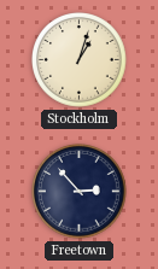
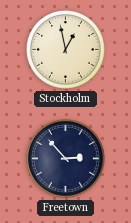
Stockholm: 1:03 -> 12:58 (66, 50)
